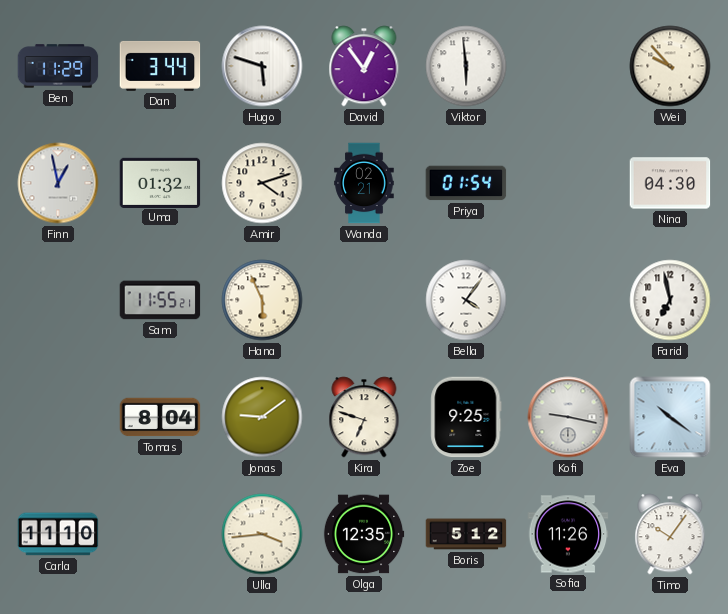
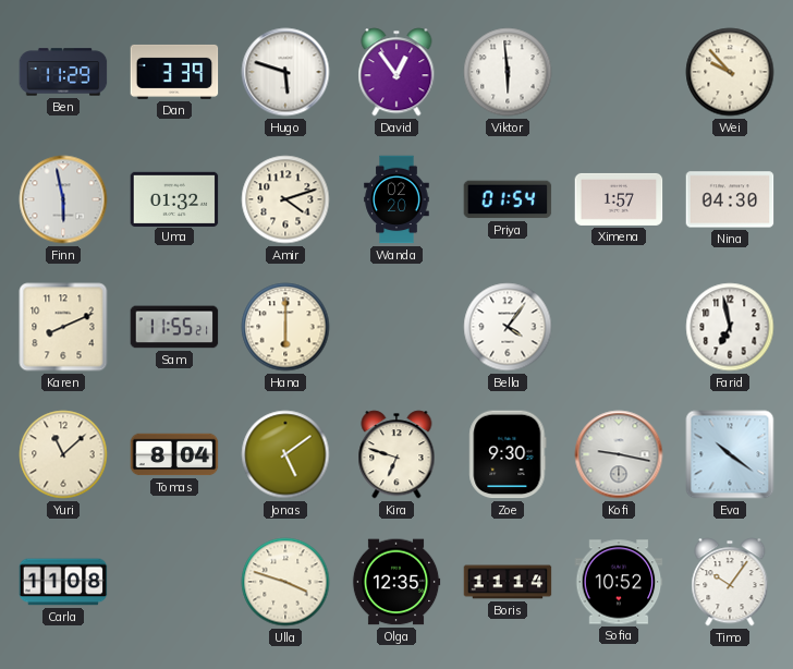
Dan: 3:44 -> 3:39 (174, 72)
Finn: 12:58 -> 5:58 (63, 199)
Wanda: 02:21 -> 02:20 (396, 199)
Ximena: none -> 1:57 (619, 199)
Karen: none -> 8:11 (63, 327)
Hana: 5:56 -> 6:00 (285, 327)
Yuri: none -> 11:08 (63, 454)
Jonas: 9:09 -> 5:09 (285, 454)
Zoe: 9:25 -> 9:30 (508, 454)
Carla: 11:10 -> 11:08 (63, 582)
Ulla: 3:44 -> 3:48 (285, 582)
Boris: 5:12 -> 11:14 (508, 582)
Sofia: 11:26 -> 10:52 (619, 582)
